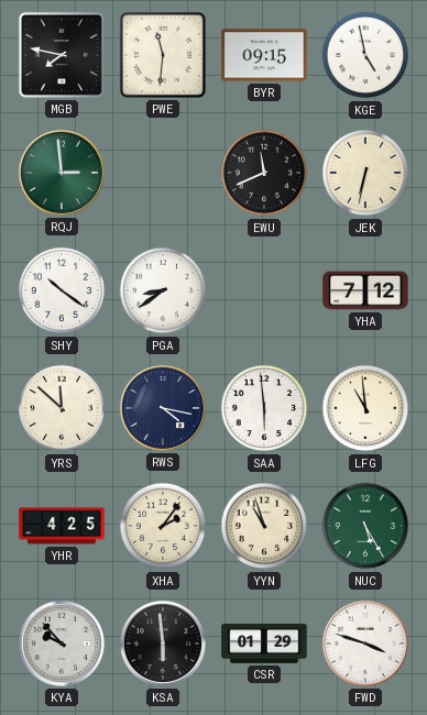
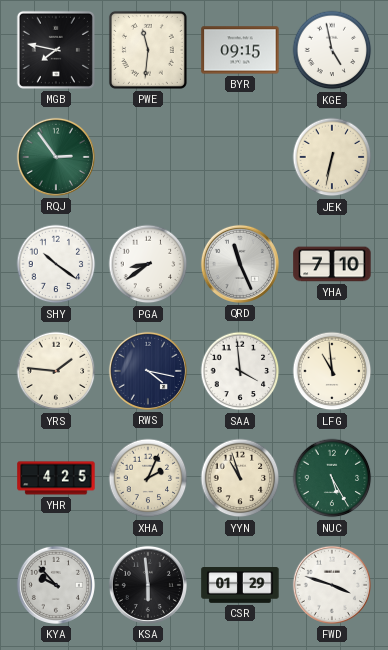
RQJ: 2:59 -> 2:54 (56, 157)
EWU: 11:41 -> none (264, 173)
QRD: none -> 11:26 (240, 264)
YHA: 7:12 -> 7:10 (332, 264)
YRS: 11:52 -> 1:46 (56, 371)
SAA: 5:59 -> 3:59 (240, 371)
XHA: 2:06 -> 2:04 (148, 478)
